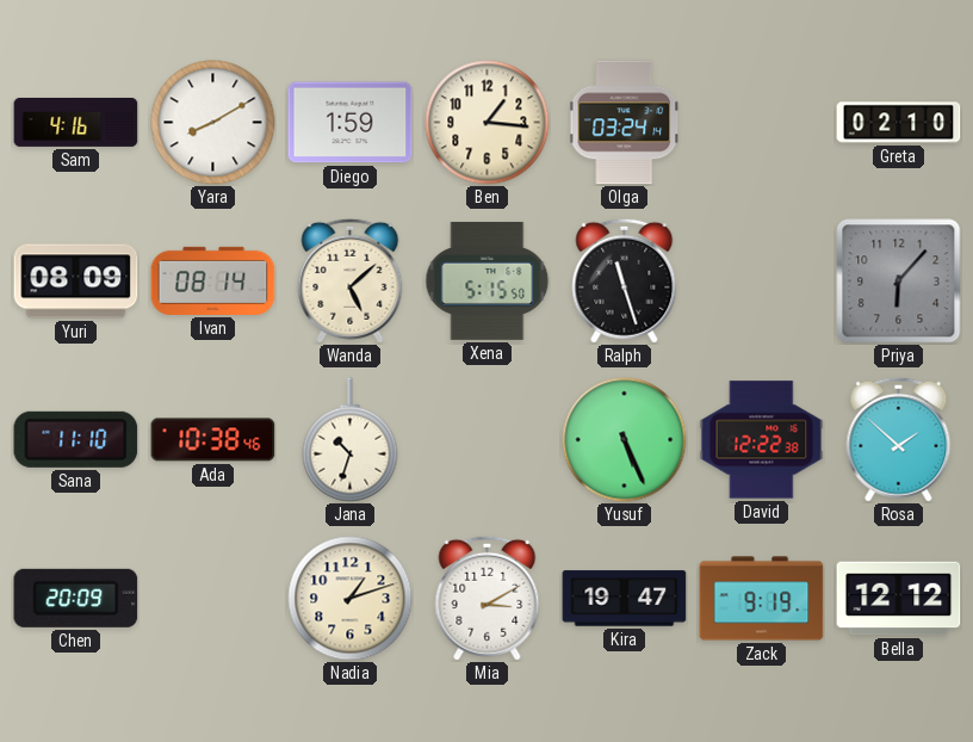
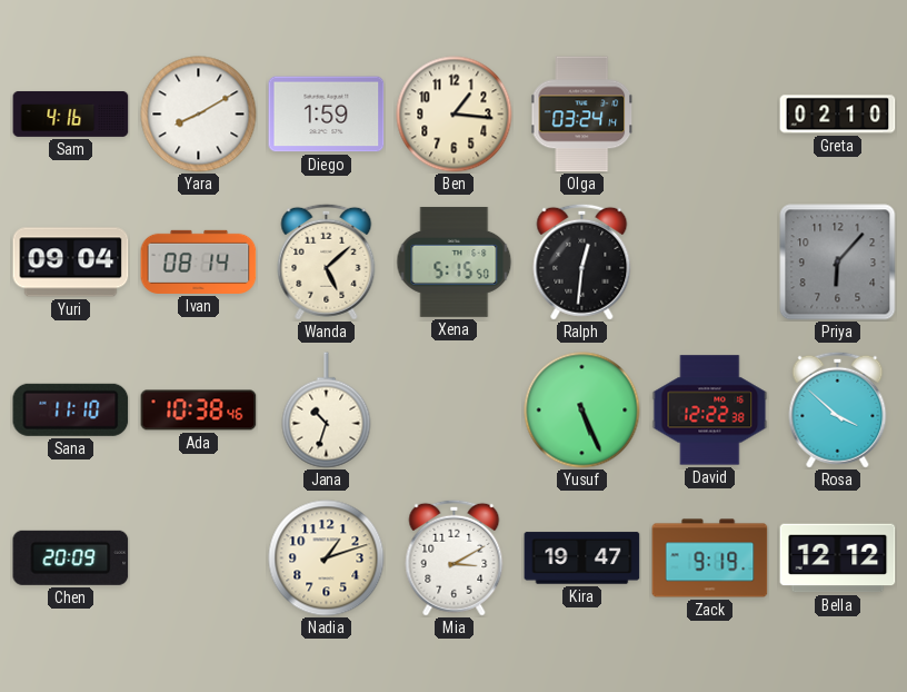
Yuri: 08:09 -> 09:04 (71, 263)
Ralph: 11:27 -> 12:31 (582, 261)
Rosa: 1:52 -> 3:52 (838, 409)
